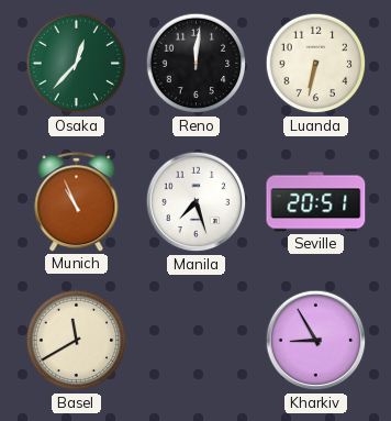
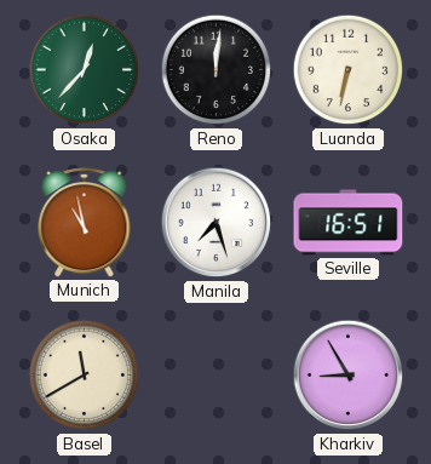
Munich: 10:56 -> 10:58 (85, 223)
Seville: 20:51 -> 16:51 (349, 223)
